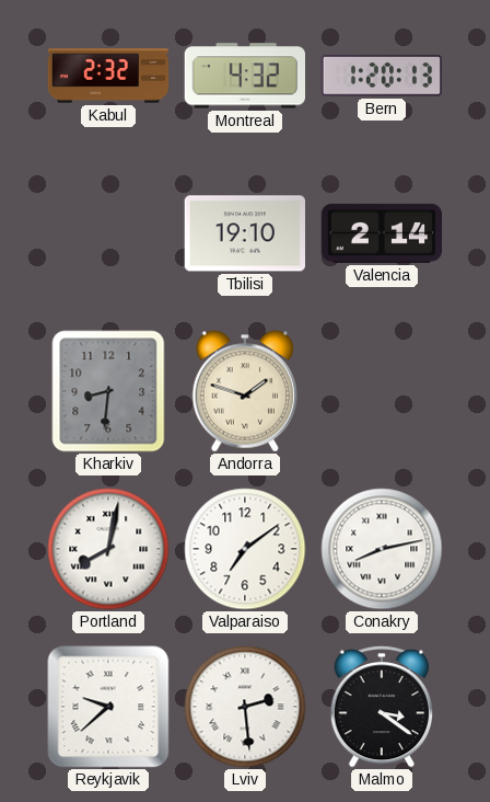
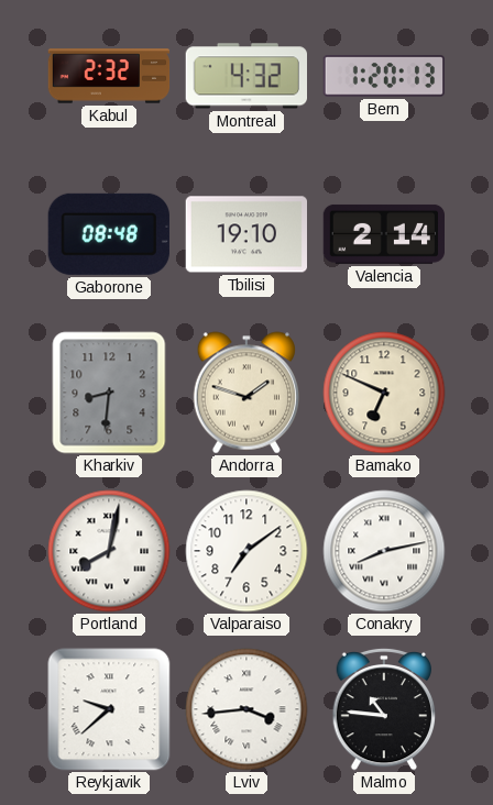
Gaborone: none -> 08:48 (109, 234)
Bamako: none -> 6:49 (384, 393)
Lviv: 2:29 -> 3:44 (246, 709)
Malmo: 3:21 -> 10:46 (384, 709)
